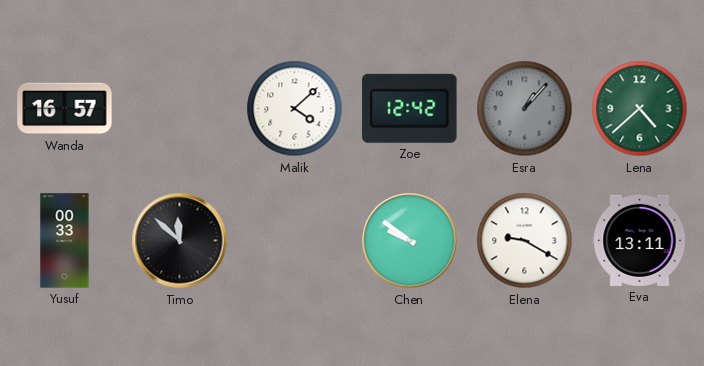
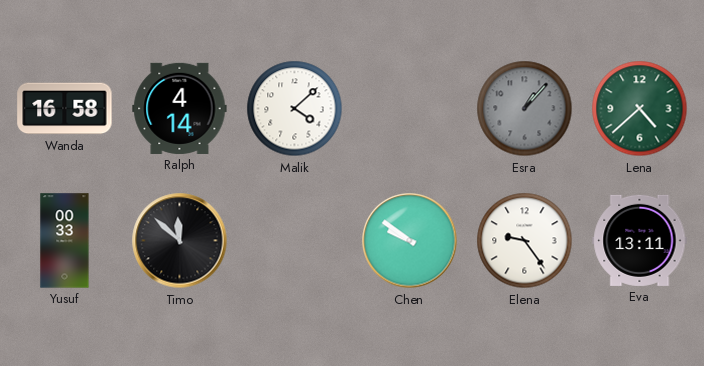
Wanda: 16:57 -> 16:58 (65, 109)
Ralph: none -> 4:14 (180, 108)
Zoe: 12:42 -> none (410, 108)
Elena: 9:20 -> 9:24 (525, 241)
